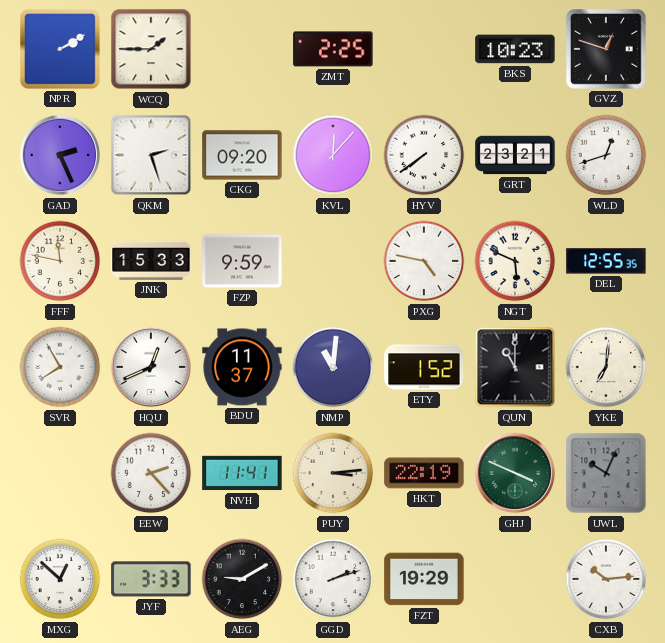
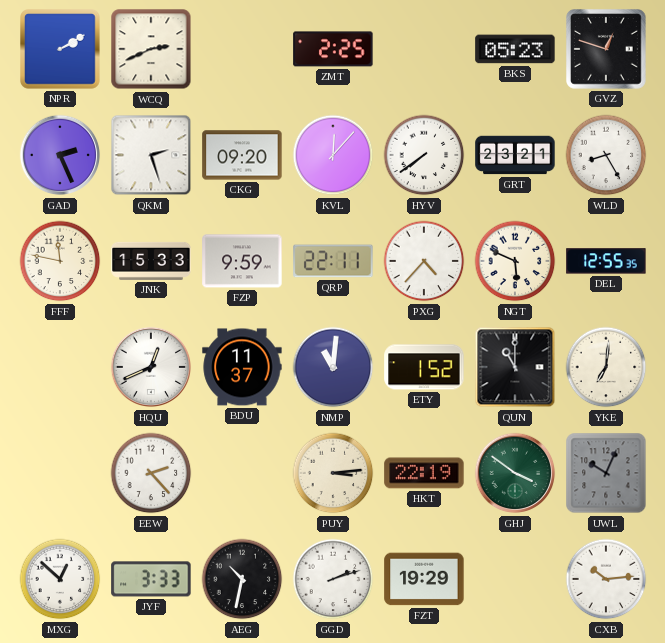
WCQ: 1:45 -> 2:41 (151, 49)
BKS: 10:23 -> 05:23 (515, 49)
WLD: 12:42 -> 8:25 (606, 155)
QRP: none -> 22:11 (333, 261)
PXG: 4:47 -> 4:37 (424, 261)
SVR: 7:55 -> none (60, 367)
NVH: 11:41 -> none (242, 473)
GHJ: 3:49 -> 3:51 (515, 473)
AEG: 9:10 -> 10:32 (242, 579)
